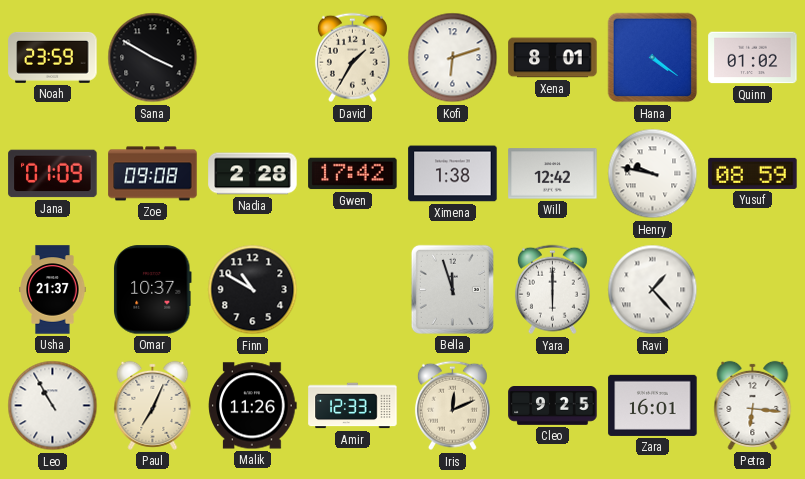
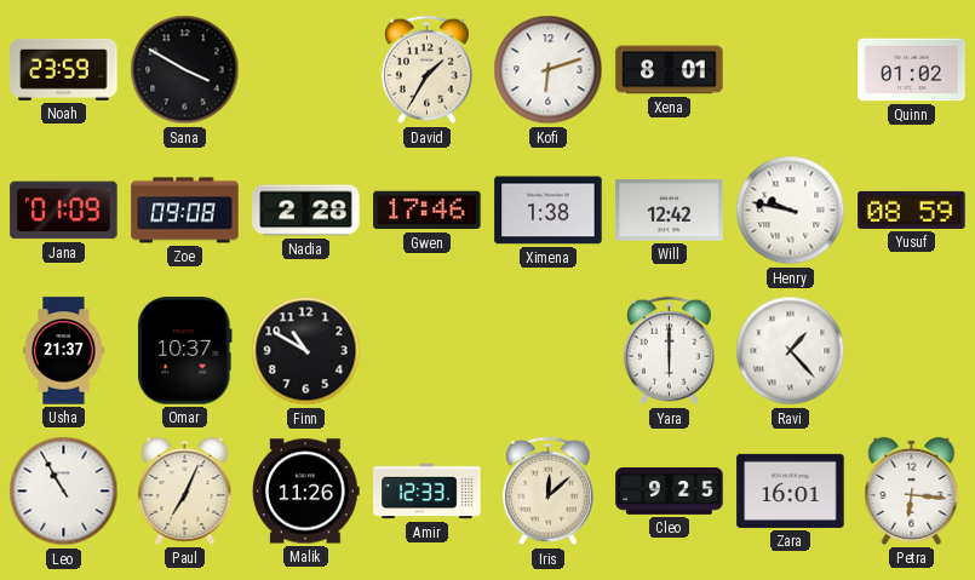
Hana: 4:21 -> none (653, 58)
Gwen: 17:42 -> 17:46 (428, 211)
Bella: 11:57 -> none (452, 289)
Iris: 12:11 -> 12:08 (547, 492)
